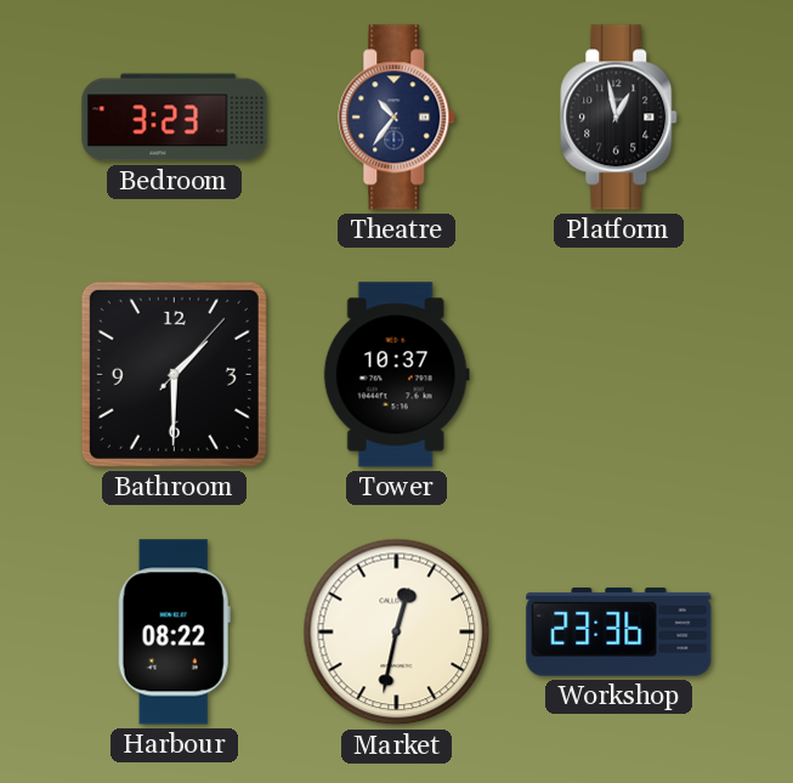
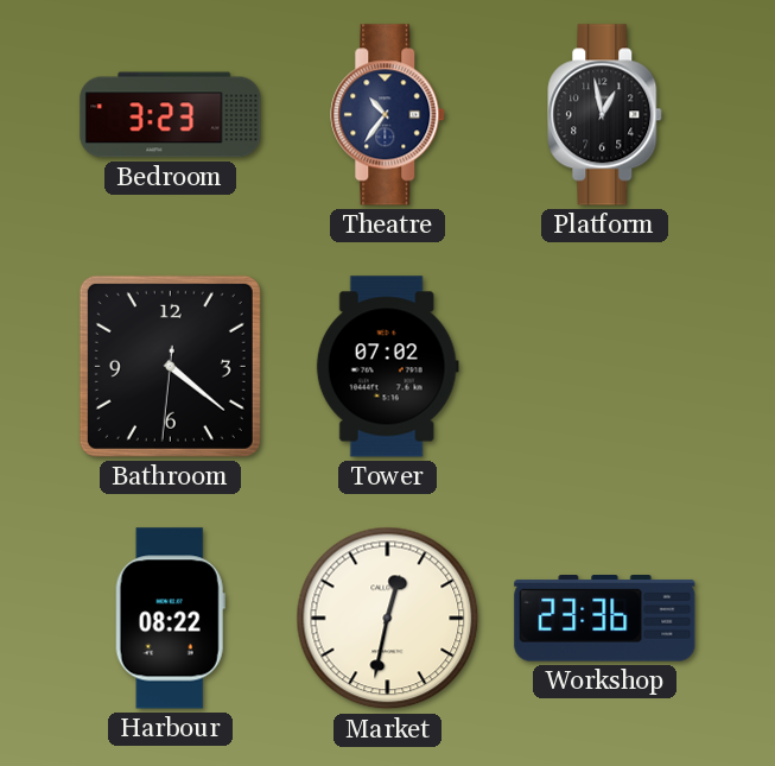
Bathroom: 1:30 -> 4:21 (170, 366)
Tower: 10:37 -> 07:02 (387, 367)
